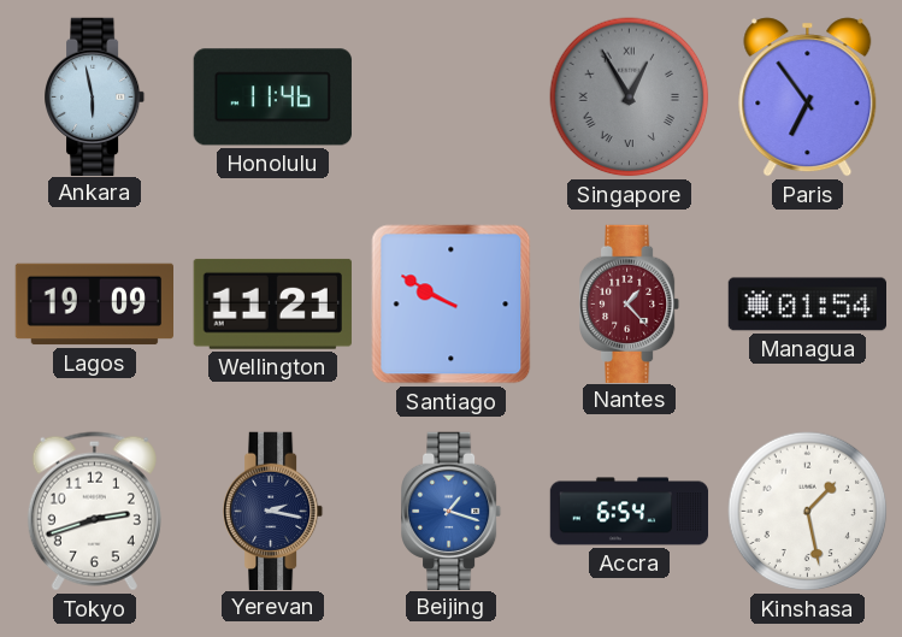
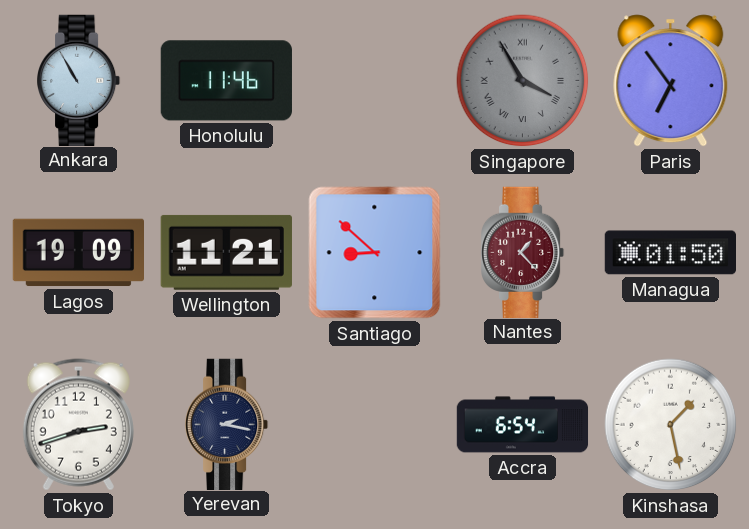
Ankara: 5:58 -> 10:55 (80, 80)
Singapore: 12:55 -> 3:55 (523, 81)
Santiago: 9:50 -> 8:52 (375, 253)
Managua: 01:54 -> 01:50 (670, 253)
Beijing: 1:18 -> none (453, 511)
